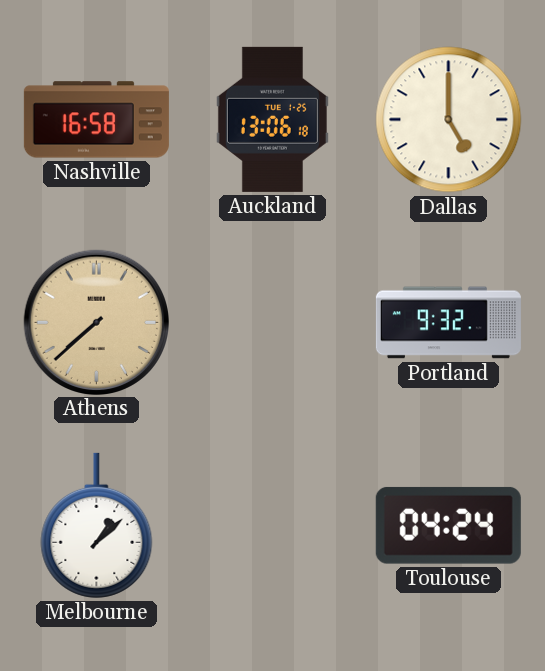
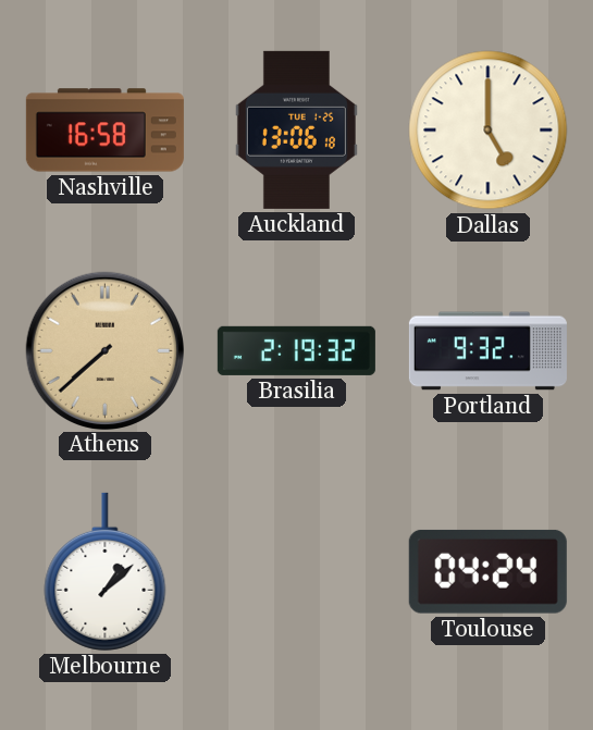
Brasilia: none -> 2:19 (296, 350)
